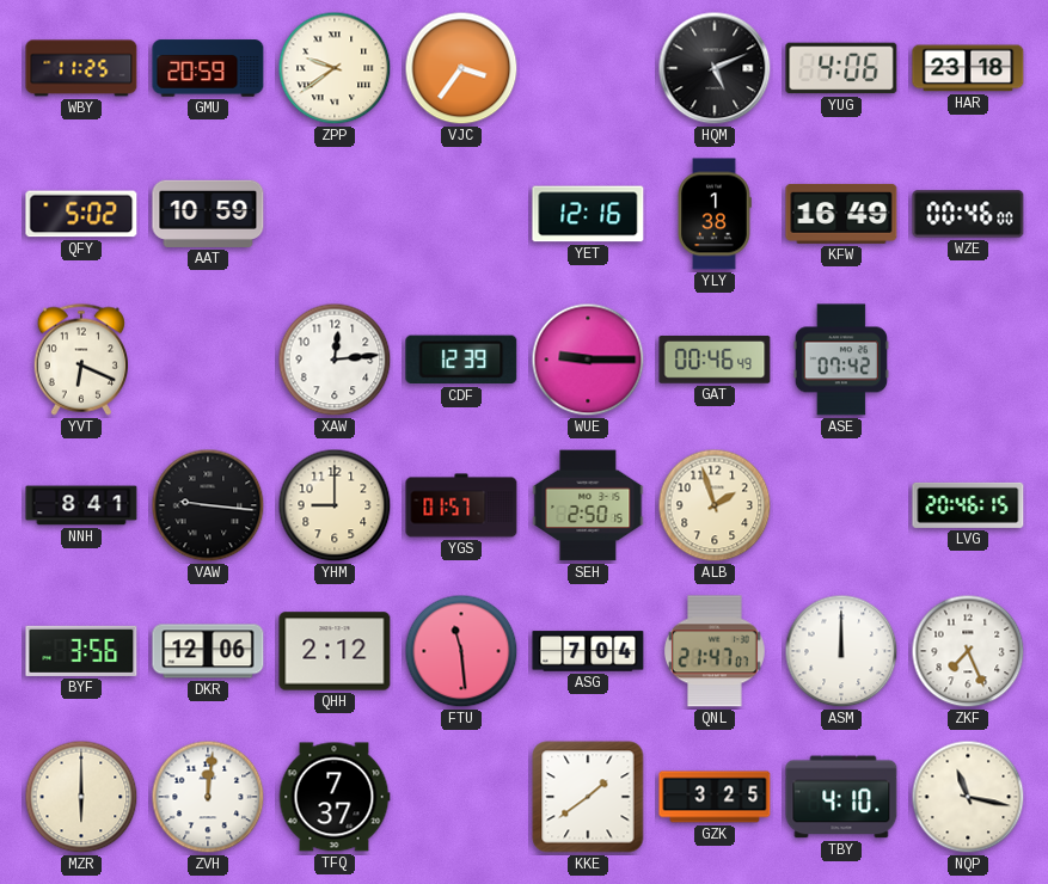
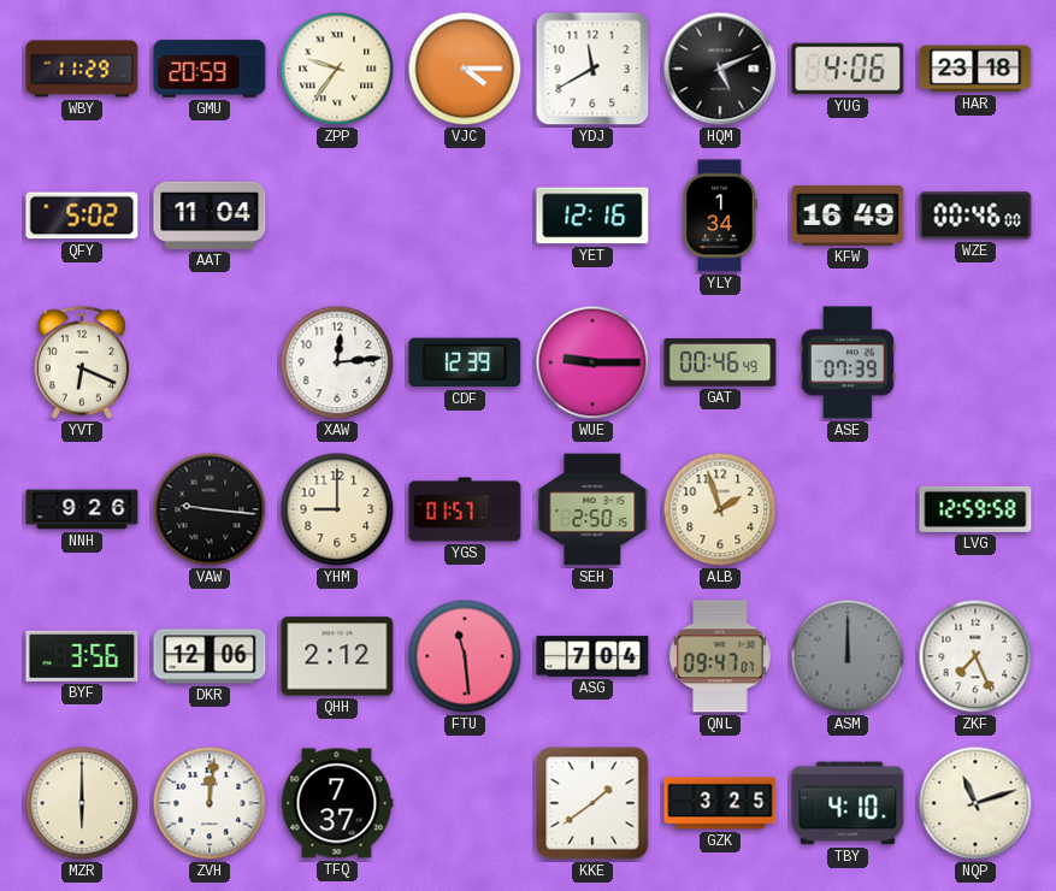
WBY: 11:25 -> 11:29 (82, 69)
ZPP: 9:39 -> 9:36 (337, 69)
VJC: 3:36 -> 4:15 (465, 69)
YDJ: none -> 11:40 (592, 69)
AAT: 10:59 -> 11:04 (210, 216)
YLY: 1:38 -> 1:34 (720, 216)
ASE: 07:42 -> 07:39 (848, 362)
NNH: 8:41 -> 9:26 (82, 509)
LVG: 20:46 -> 12:59 (975, 509)
QNL: 21:47 -> 09:47 (720, 656)
ASM dial: white -> grey (848, 656)
NQP: 11:17 -> 11:12 (975, 803)
